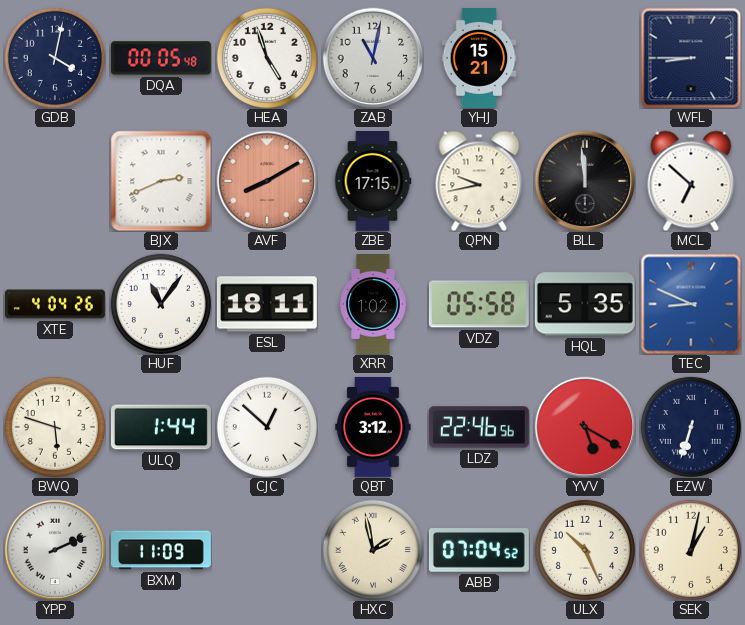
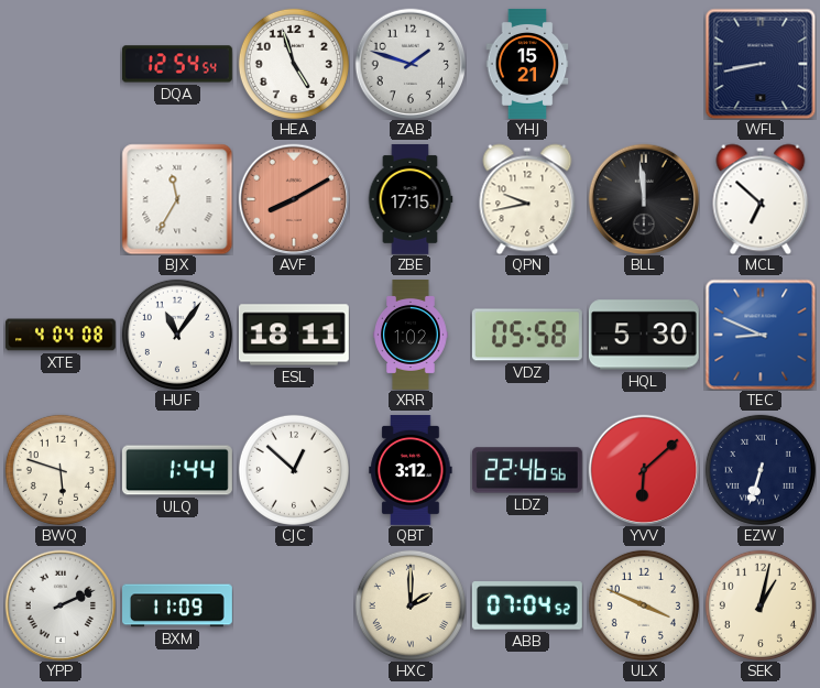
GDB: 4:02 -> none (55, 58)
DQA: 00:05 -> 12:54 (177, 64)
ZAB: 11:02 -> 1:48 (411, 64)
WFL: 8:45 -> 8:43 (761, 64)
BJX: 2:41 -> 11:35 (177, 199)
XTE: 4:04:26 -> 4:04:08 (61, 335)
HQL: 5:35 -> 5:30 (644, 335)
YVV: 5:20 -> 6:08 (644, 470)
HXC: 1:58 -> 2:00 (411, 605)
ULX: 10:26 -> 3:49 (644, 605)
